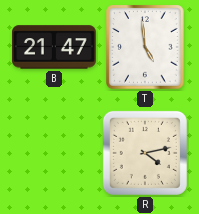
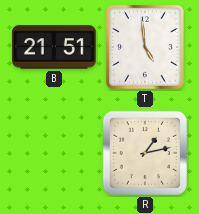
B: 21:47 -> 21:51 (55, 47)
R: 4:13 -> 1:13 (145, 153)
